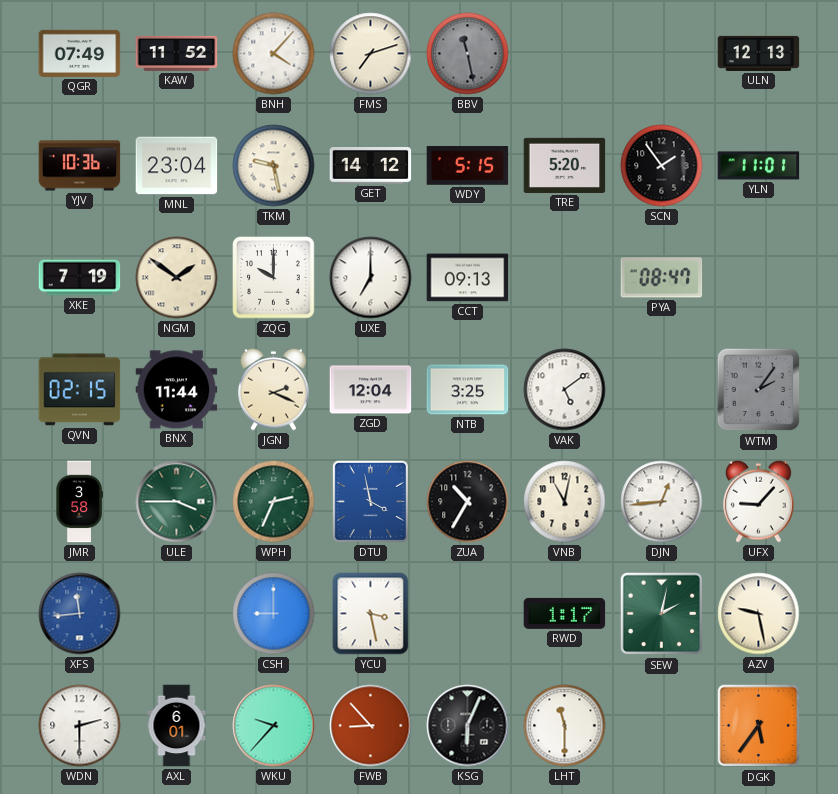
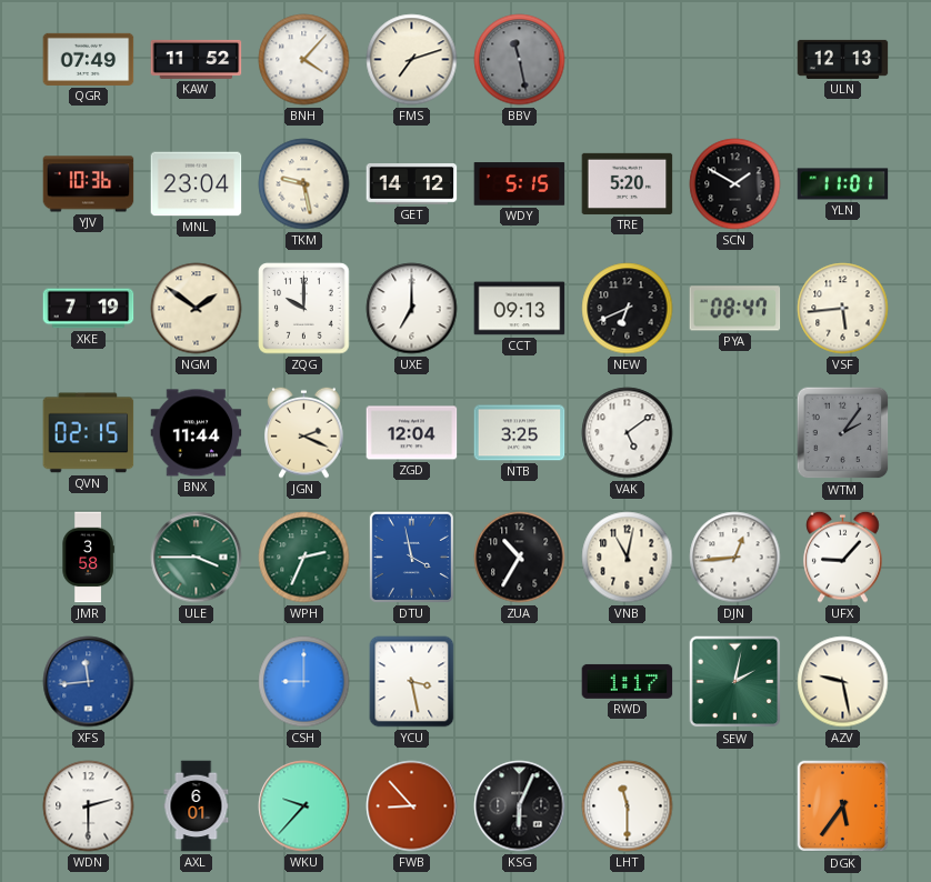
SCN: 1:54 -> 1:50 (735, 184)
NEW: none -> 6:41 (628, 309)
VSF: none -> 5:44 (843, 309)
